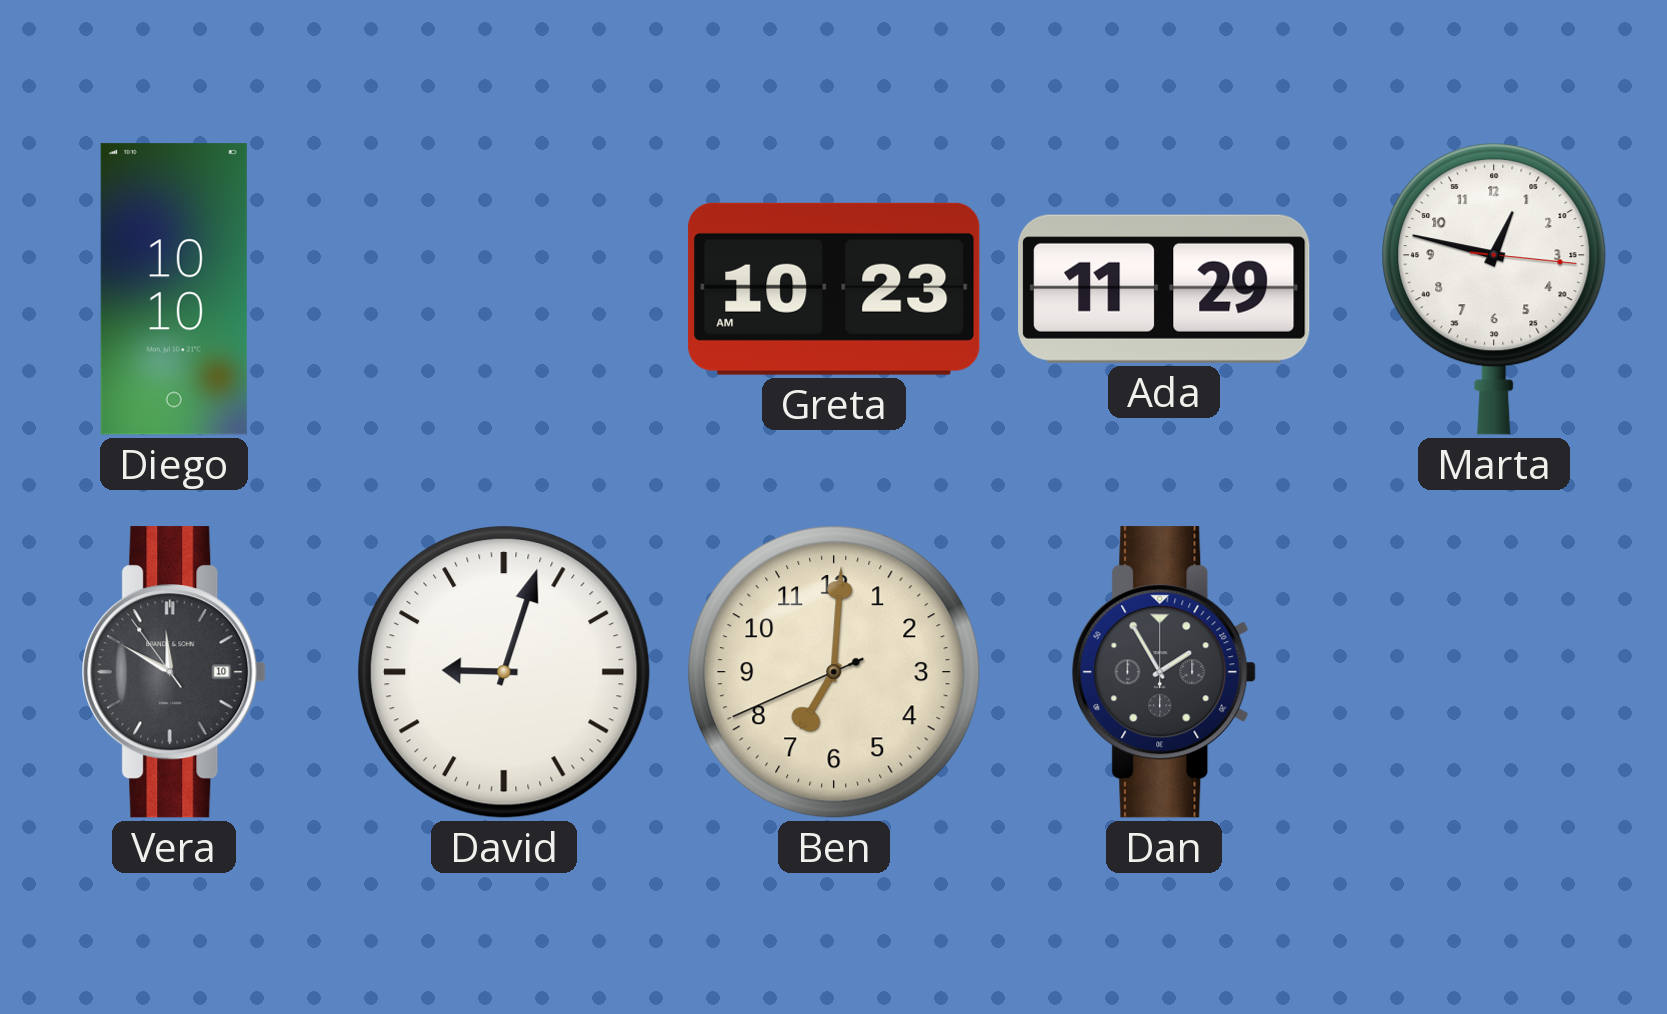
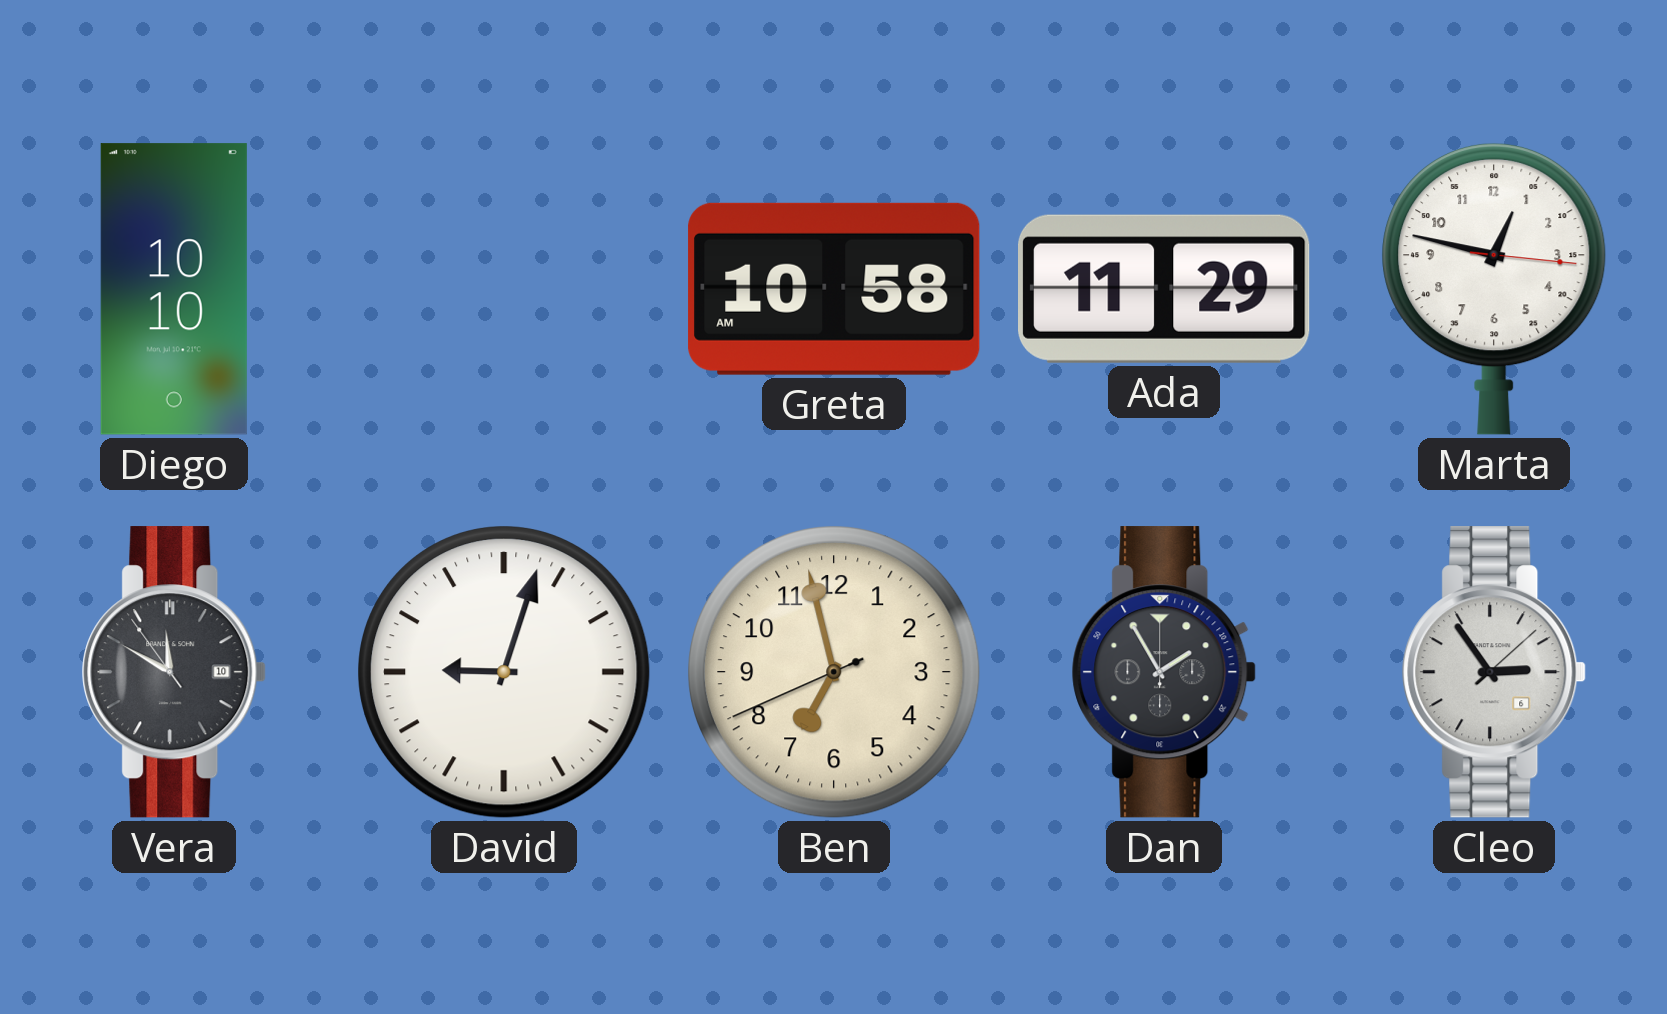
Greta: 10:23 -> 10:58 (834, 289)
Ben: 7:00 -> 6:57 (835, 673)
Cleo: none -> 2:54 (1494, 672)
